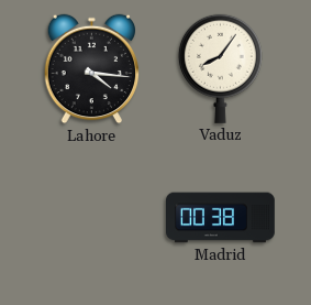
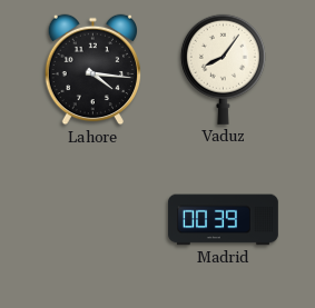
Madrid: 00:38 -> 00:39 (224, 220)
